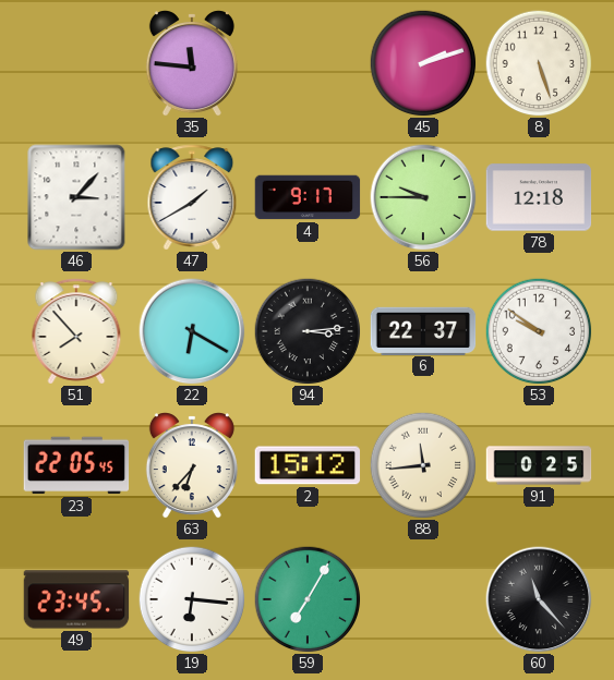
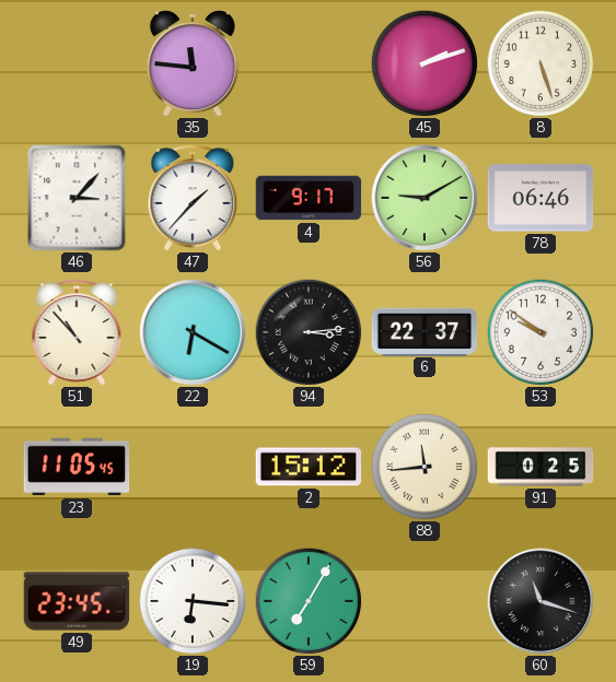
47: 1:40 -> 1:37 (193, 198)
56: 9:45 -> 9:10 (425, 198)
78: 12:18 -> 06:46 (541, 198)
51: 7:53 -> 10:53 (77, 332)
23: 22:05 -> 11:05 (77, 467)
63: 6:37 -> none (192, 465)
60: 11:23 -> 11:18 (541, 601)
